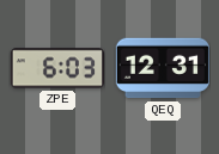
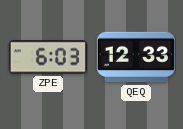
QEQ: 12:31 -> 12:33 (136, 57)
